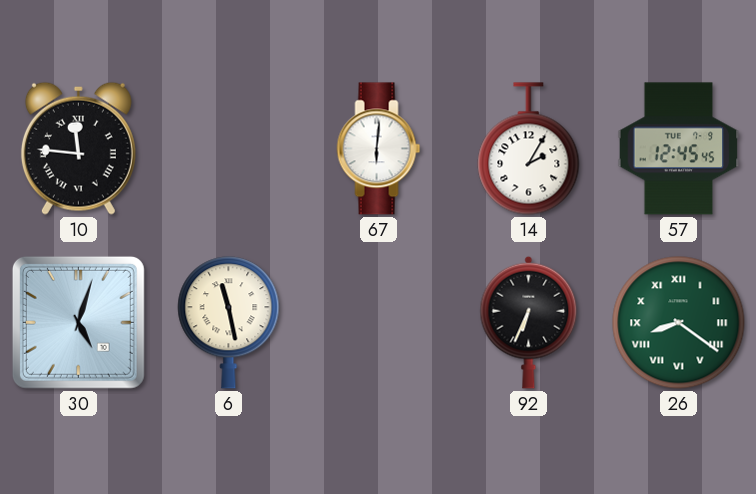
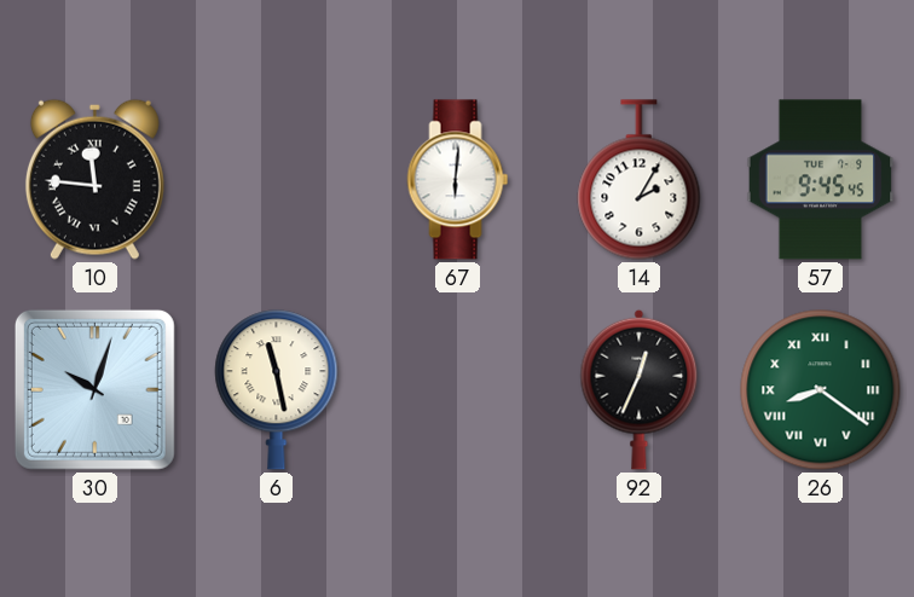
57: 12:45 -> 9:45 (821, 180)
30: 5:03 -> 10:03 (94, 389)
92: 6:34 -> 12:34 (640, 389)
